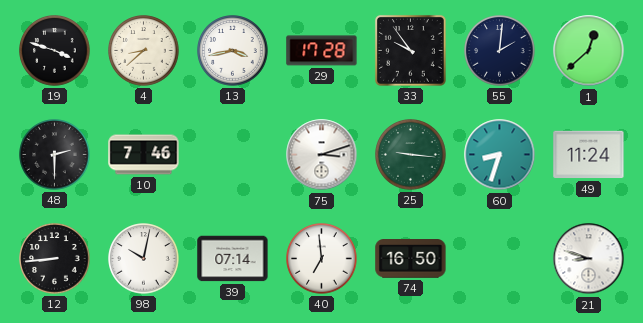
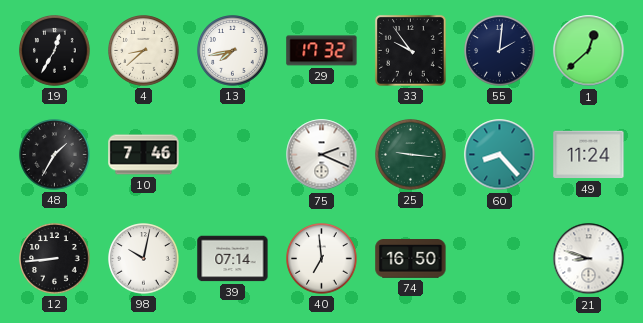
19: 3:48 -> 12:35 (55, 51)
13: 3:43 -> 7:43 (233, 51)
29: 17:28 -> 17:32 (322, 51)
48: 2:30 -> 1:35 (55, 155)
75: 3:12 -> 2:19 (322, 155)
60: 8:33 -> 8:23 (500, 155)
